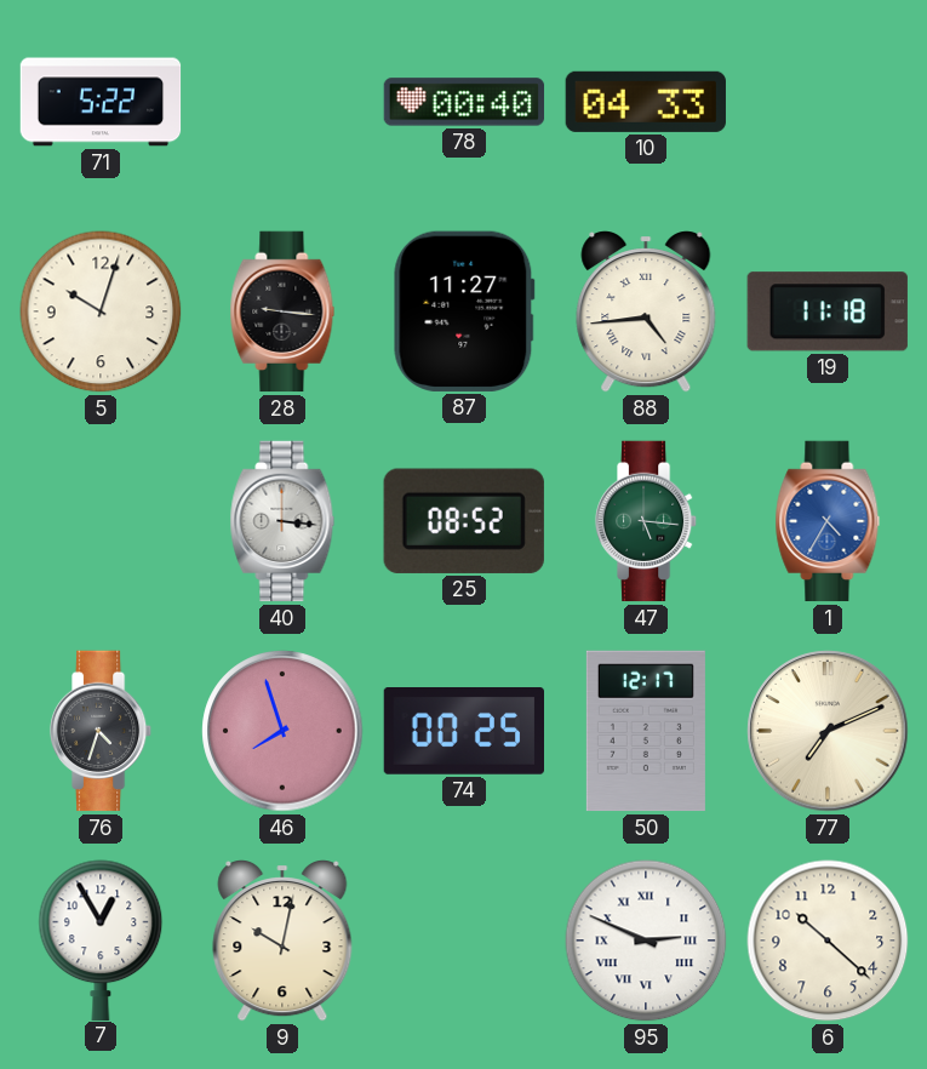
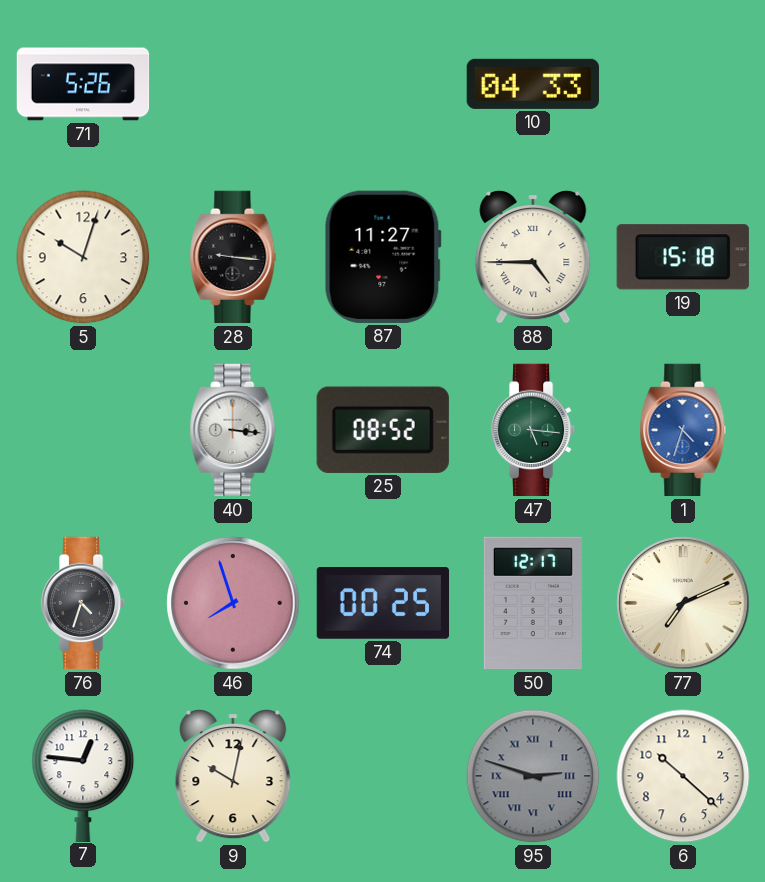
71: 5:22 -> 5:26 (83, 84)
78: 00:40 -> none (464, 102)
88: 4:44 -> 4:45 (533, 258)
19: 11:18 -> 15:18 (683, 257)
1: 4:35 -> 4:33 (683, 430)
7: 12:55 -> 12:46 (83, 775)
95: 2:49 -> 2:48 (533, 776)
95 dial: white -> grey (533, 776)
